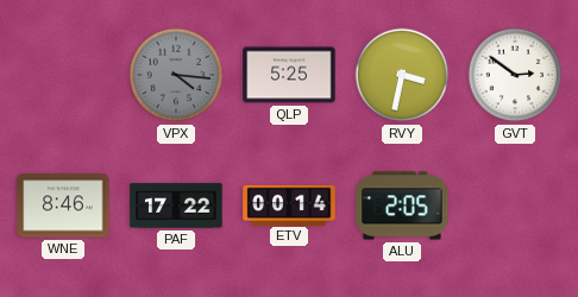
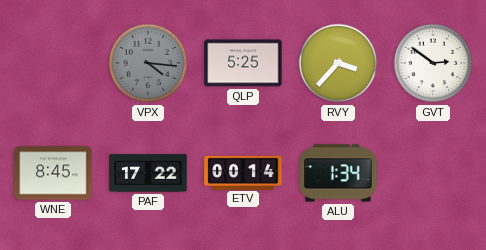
RVY: 3:32 -> 3:37 (338, 63)
WNE: 8:46 -> 8:45 (53, 173)
ALU: 2:05 -> 1:34 (338, 173)
